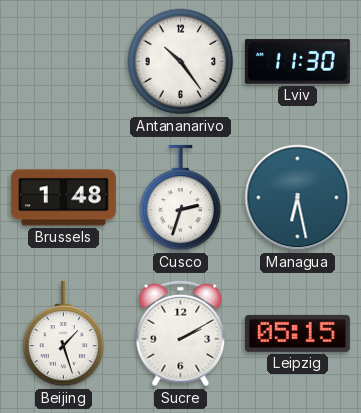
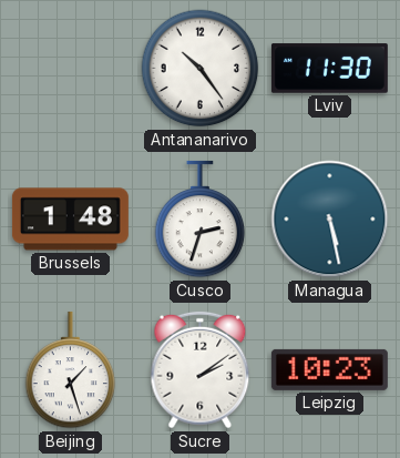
Managua: 6:28 -> 5:28 (330, 220)
Sucre: 2:10 -> 2:09 (201, 370)
Leipzig: 05:15 -> 10:23 (329, 369)
